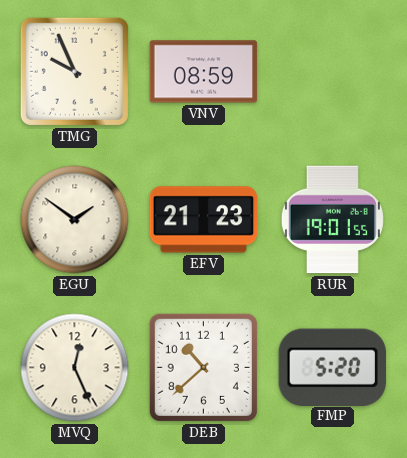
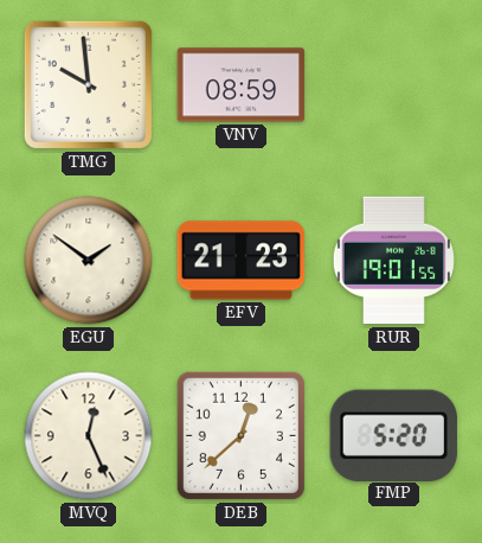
TMG: 9:56 -> 9:59 (88, 84)
DEB: 10:38 -> 12:38 (240, 435)
